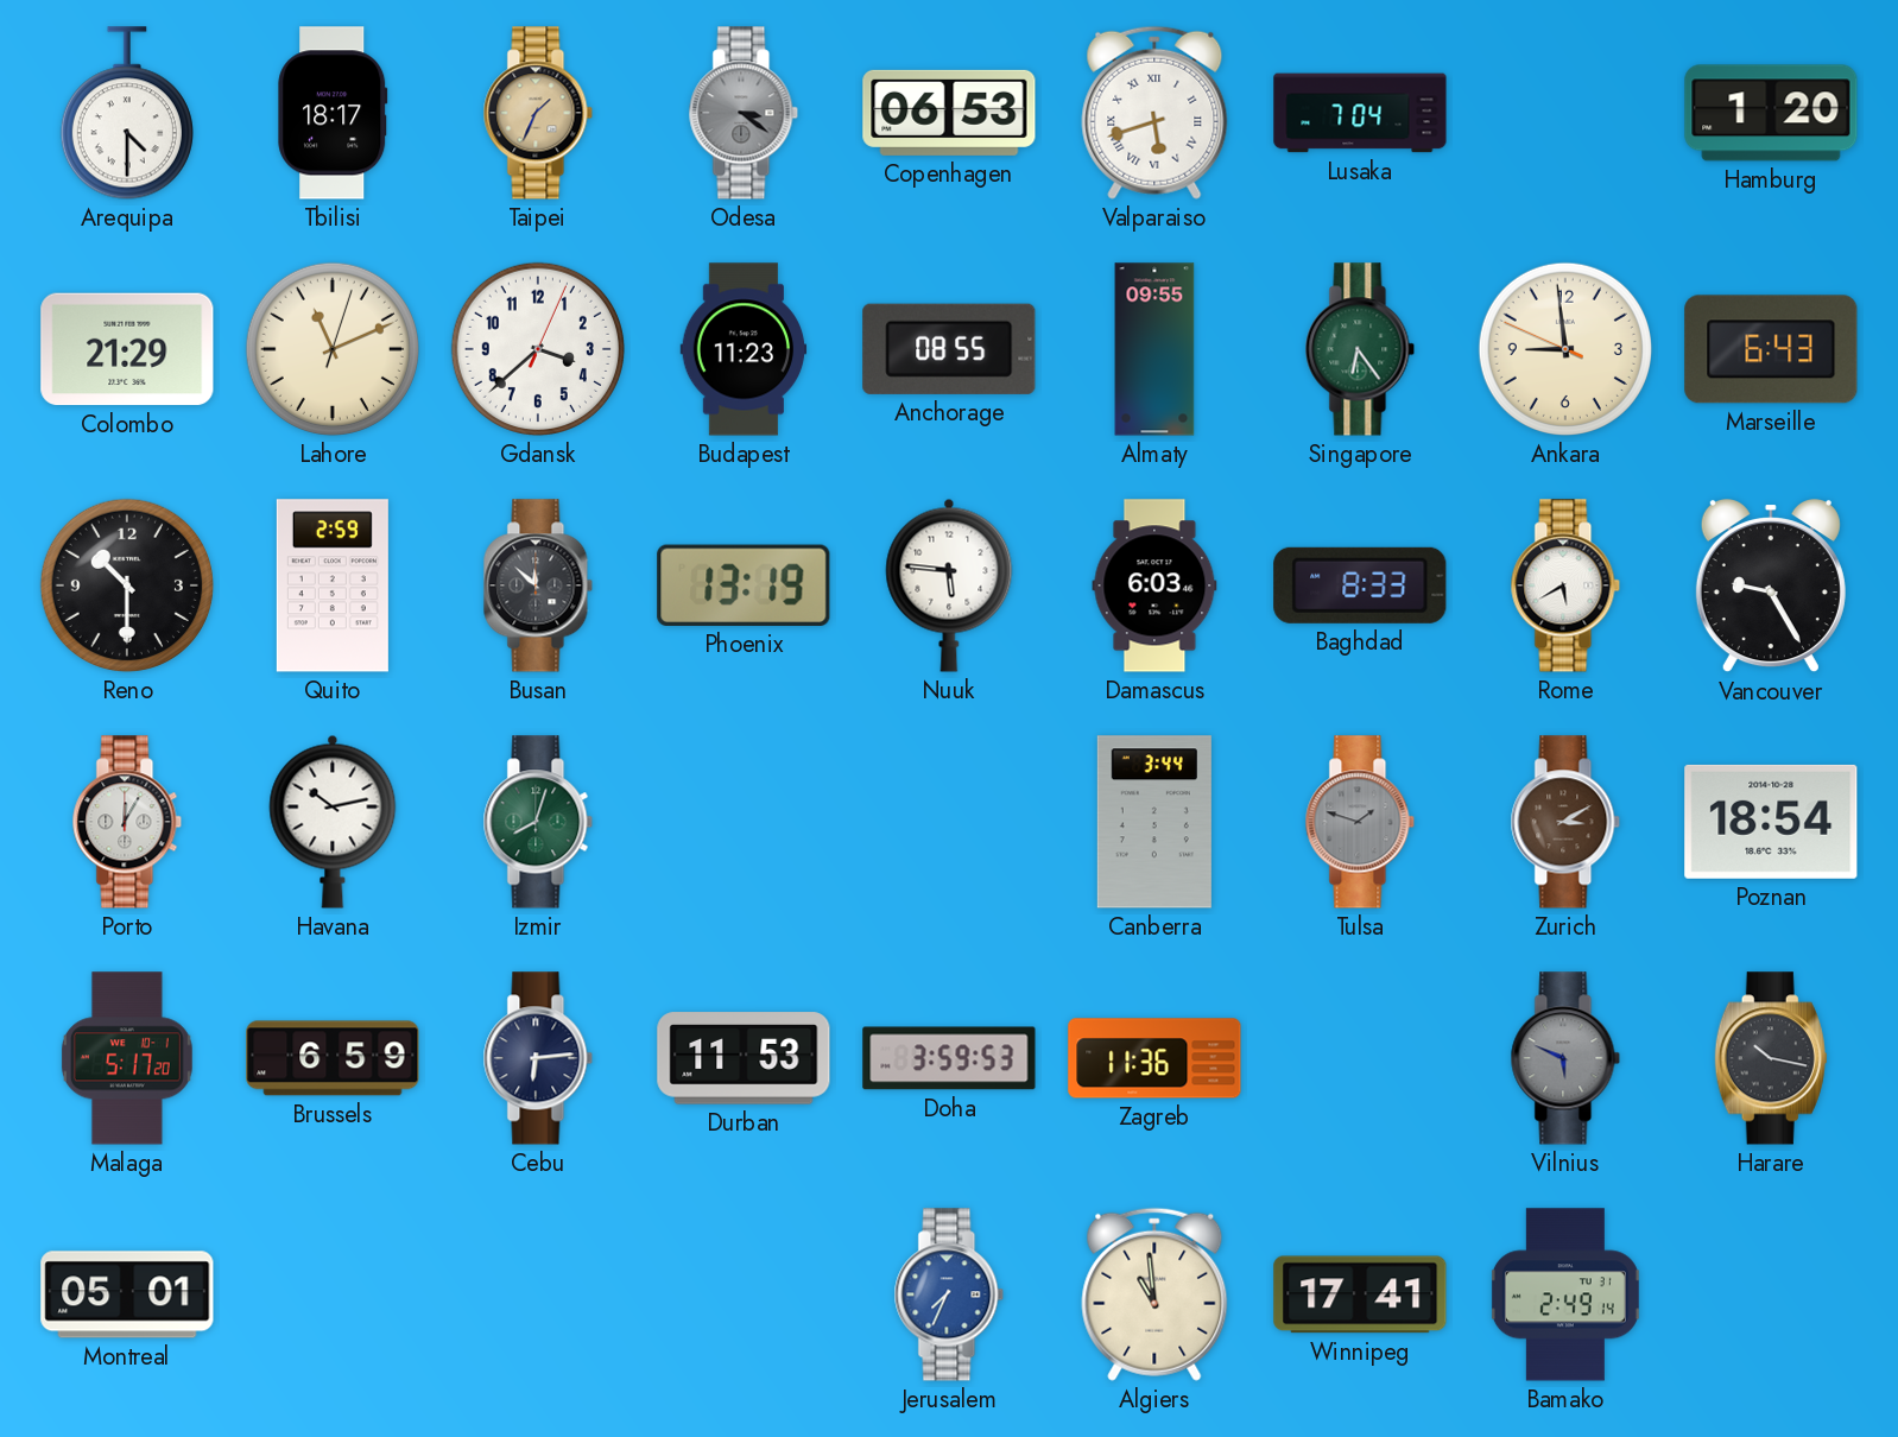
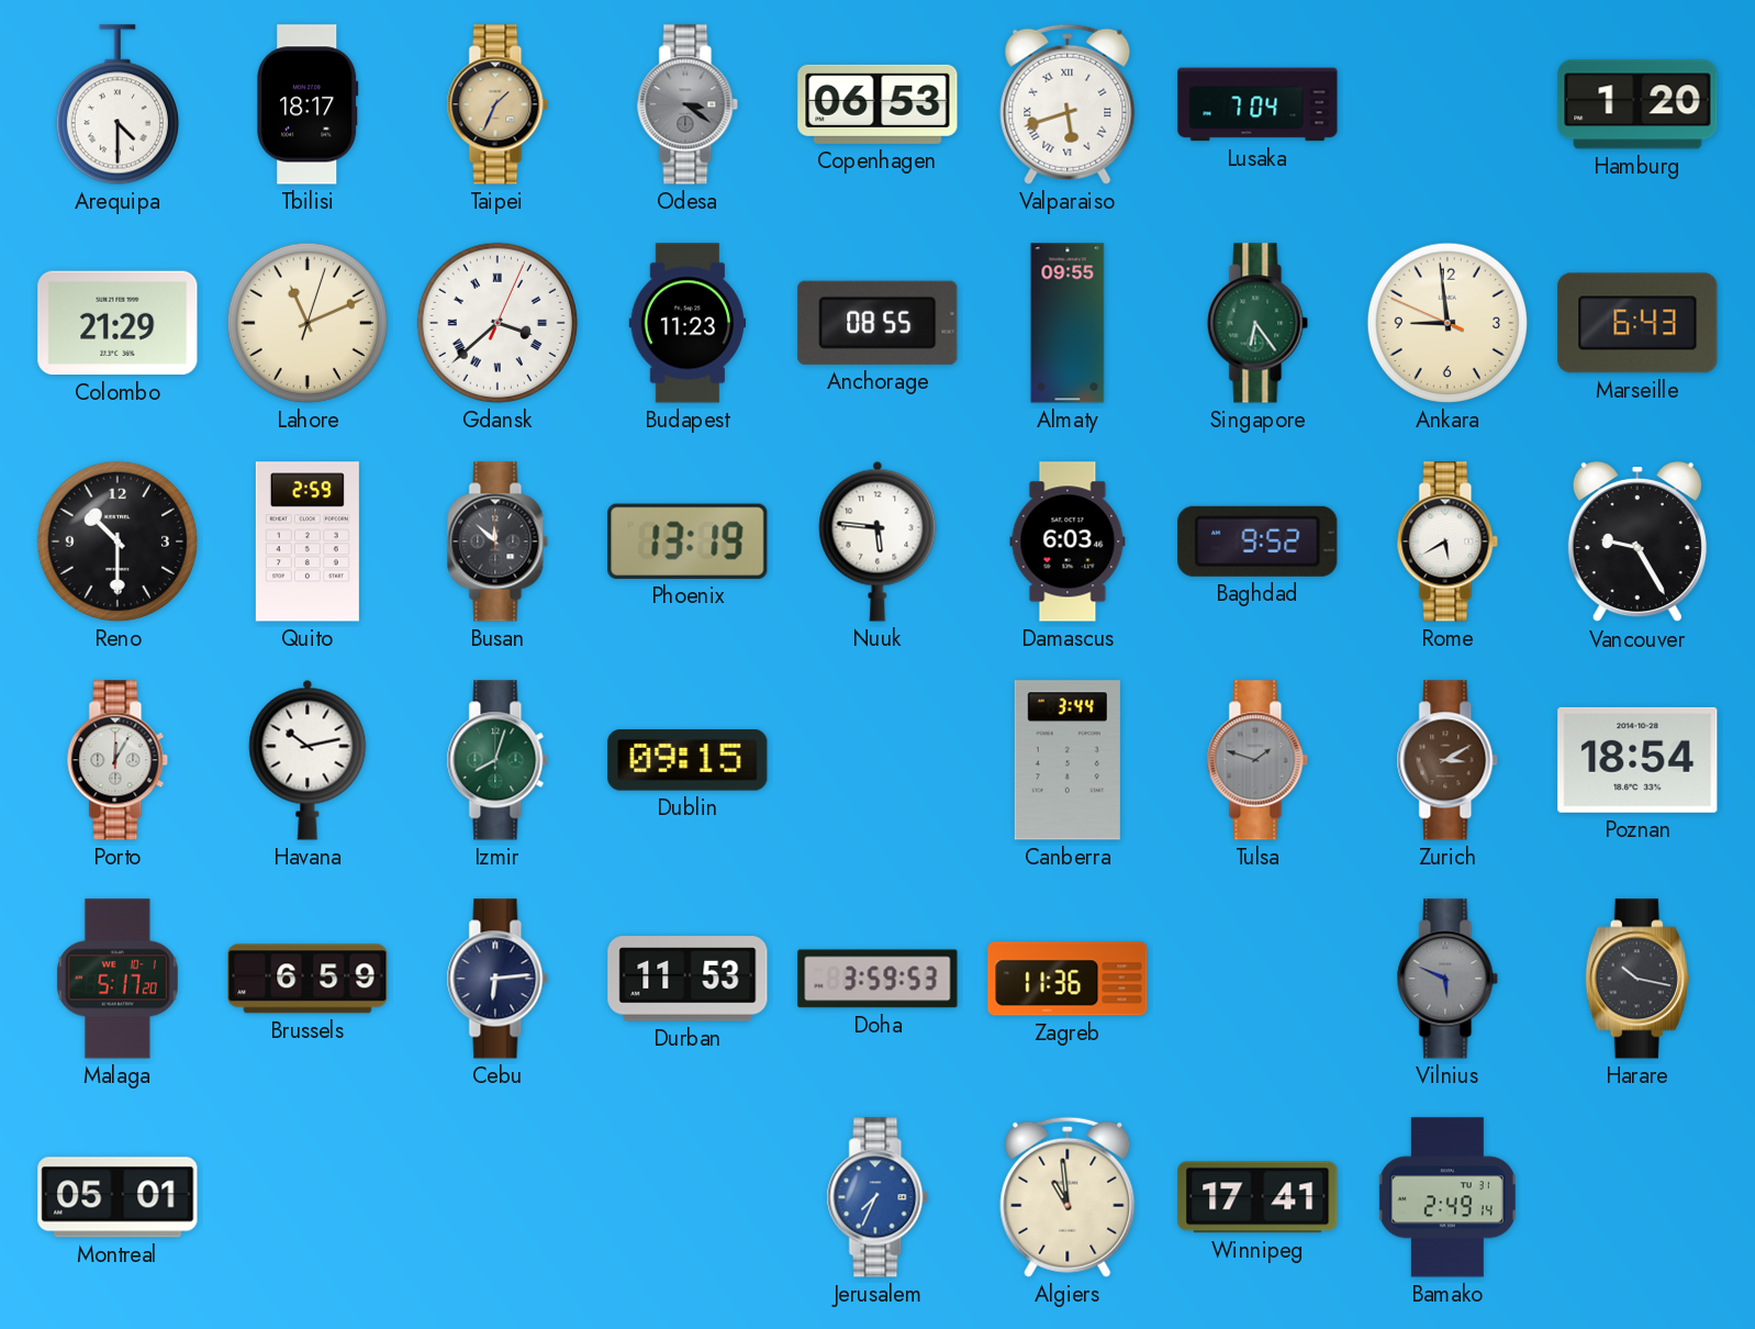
Gdansk numerals: Arabic -> Roman (498, 323)
Baghdad: 8:33 -> 9:52 (1257, 541)
Dublin: none -> 09:15 (688, 760)
